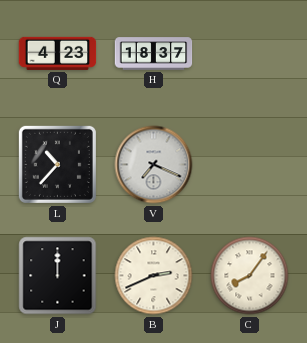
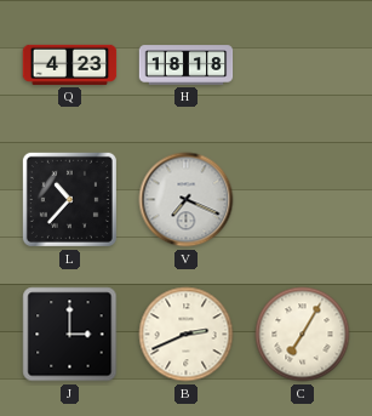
H: 18:37 -> 18:18 (187, 65)
J: 12:00 -> 3:00 (70, 335)
C: 8:06 -> 7:05 (303, 335)
